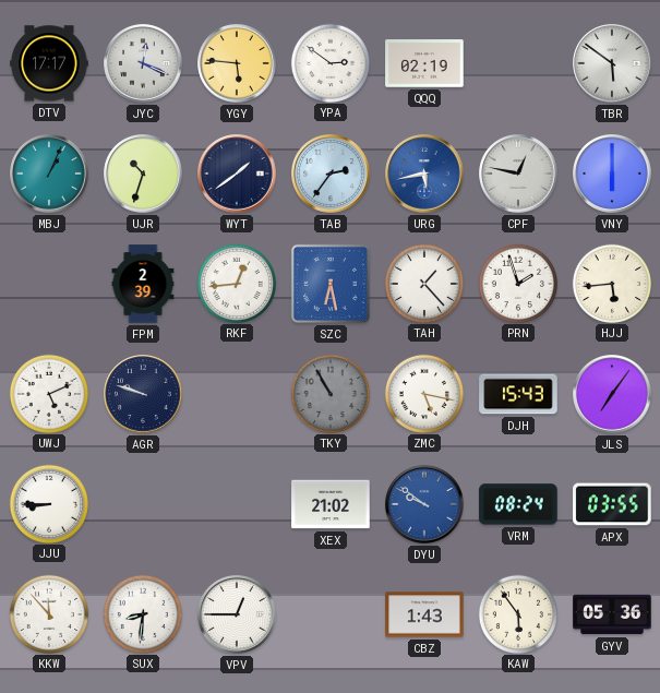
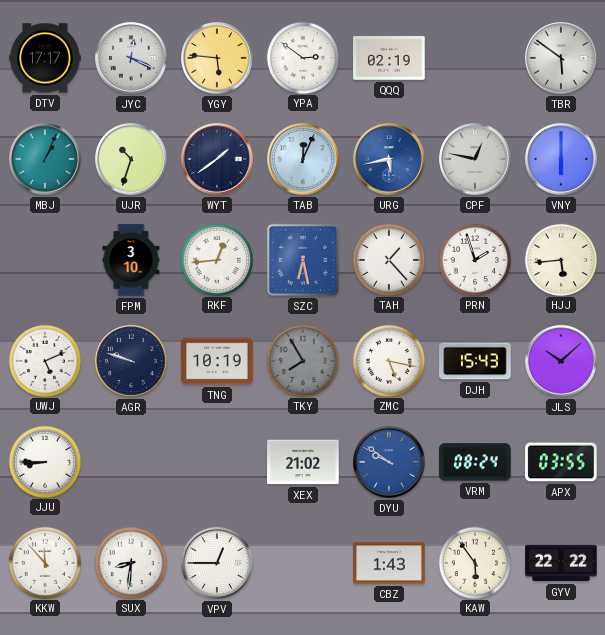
TAB: 2:36 -> 12:04 (303, 159)
FPM: 2:39 -> 3:10 (131, 260)
TNG: none -> 10:19 (217, 361)
TKY: 10:55 -> 7:55 (302, 360)
JLS: 7:06 -> 10:08 (561, 361)
GYV: 05:36 -> 22:22 (561, 563)
